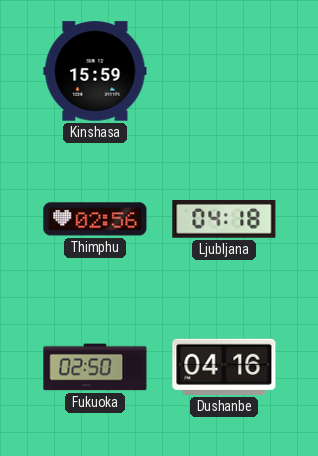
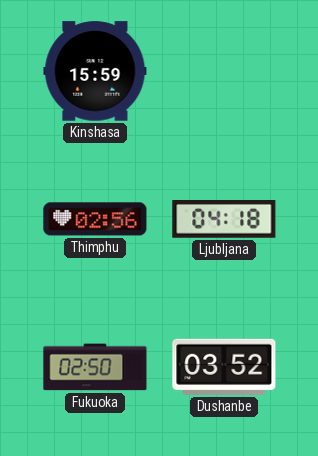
Dushanbe: 04:16 -> 03:52 (224, 367)
